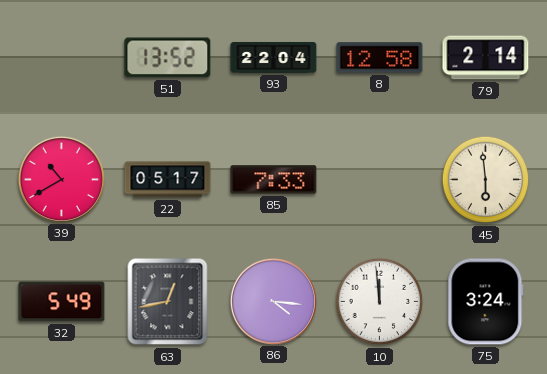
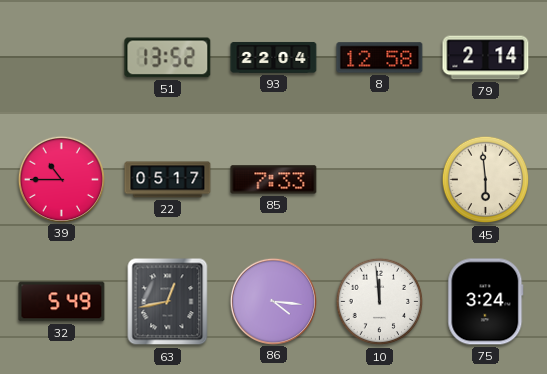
39: 10:40 -> 10:45 (61, 179)
